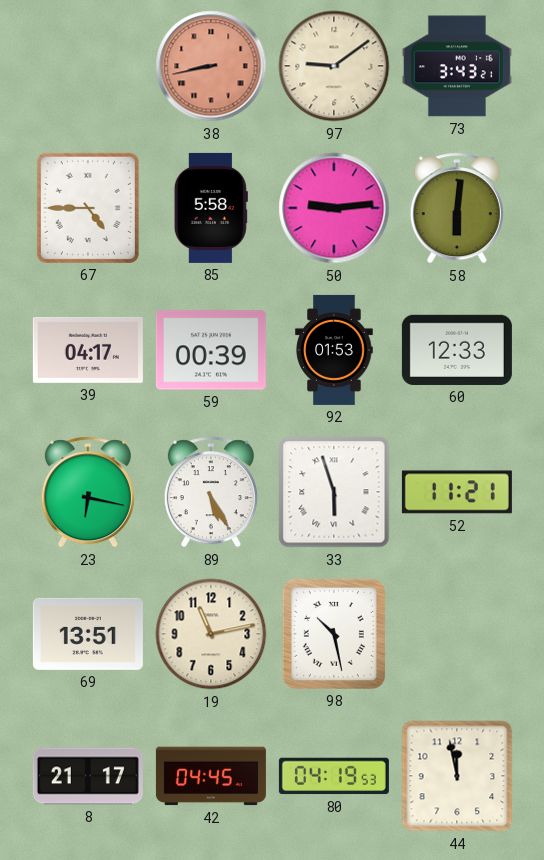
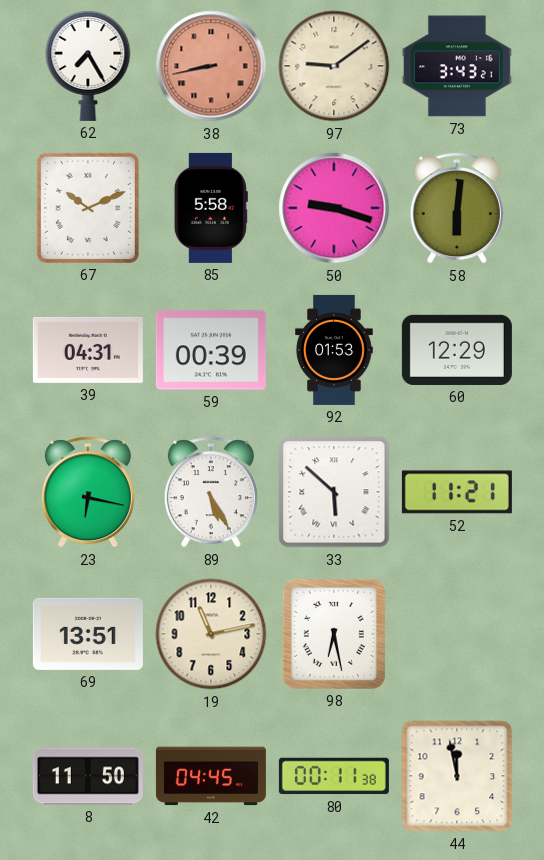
62: none -> 7:25 (88, 66)
67: 4:45 -> 10:11 (88, 208)
50: 9:14 -> 9:18 (334, 208)
39: 04:17 -> 04:31 (88, 350)
60: 12:33 -> 12:29 (457, 350)
33: 5:57 -> 5:52 (334, 492)
98: 10:28 -> 6:28 (334, 634)
8: 21:17 -> 11:50 (88, 776)
80: 04:19 -> 00:11 (334, 776)
